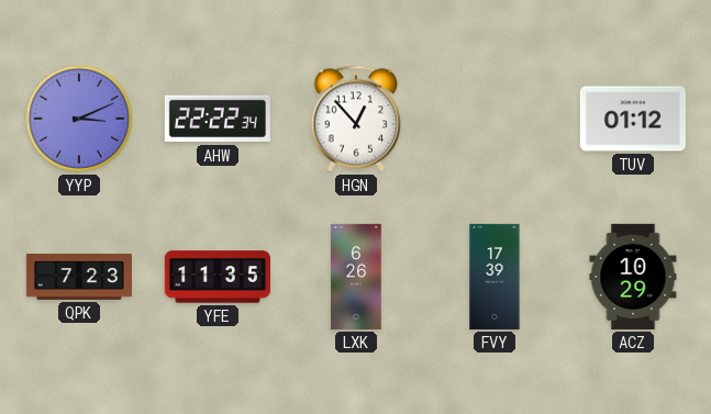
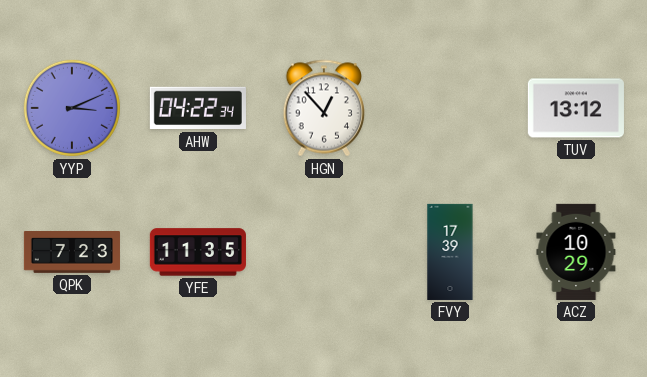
AHW: 22:22 -> 04:22 (198, 108)
TUV: 01:12 -> 13:12 (576, 108)
LXK: 6:26 -> none (356, 277)
